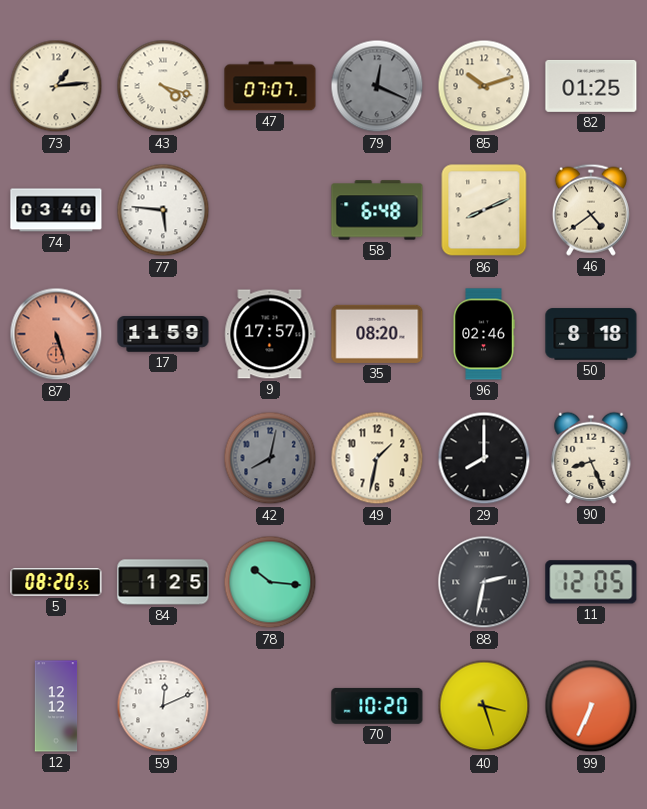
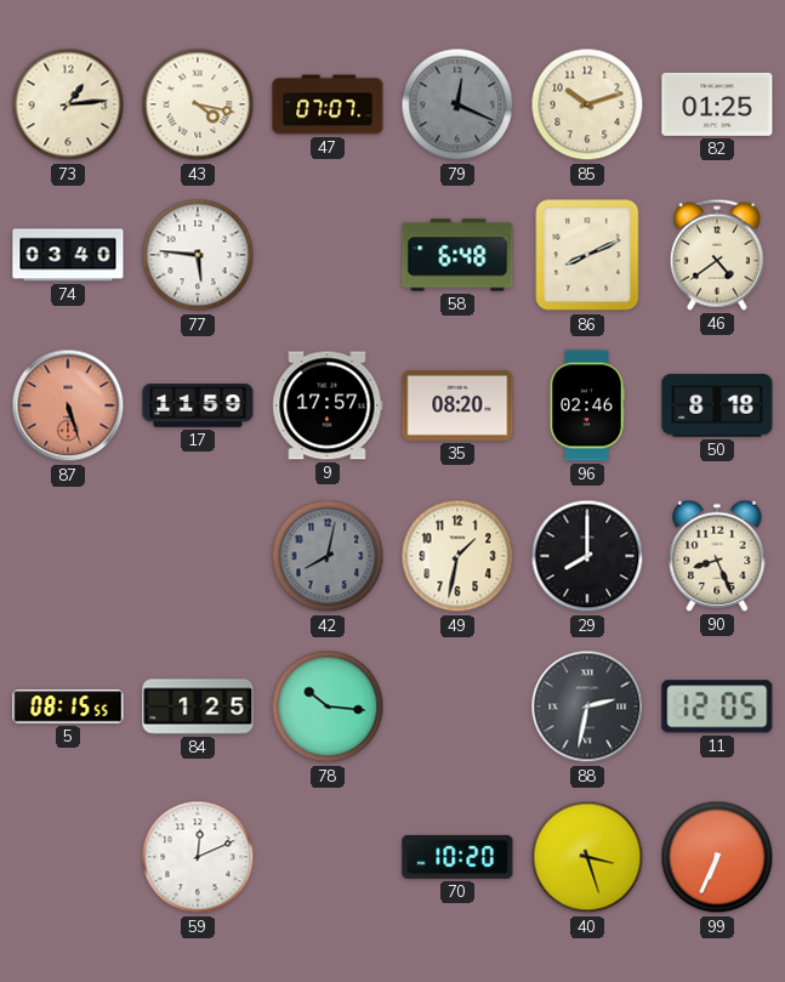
43: 4:18 -> 4:17 (198, 104)
5: 08:20 -> 08:15 (68, 706)
12: 12:12 -> none (56, 706)
